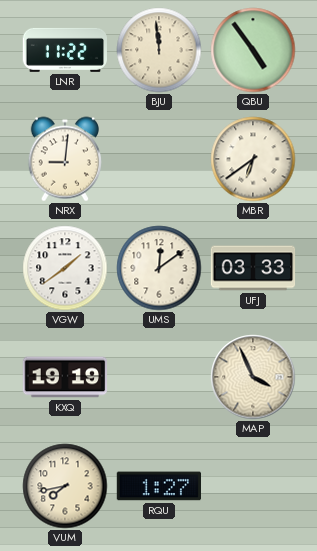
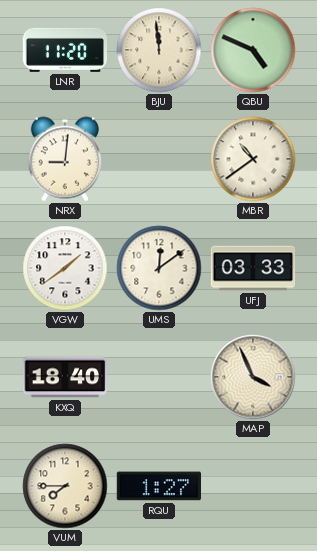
LNR: 11:22 -> 11:20 (64, 50)
QBU: 4:54 -> 4:49 (253, 50)
MBR: 6:39 -> 10:39 (253, 159)
KXQ: 19:19 -> 18:40 (65, 377)
VUM: 7:43 -> 7:45 (65, 486)
